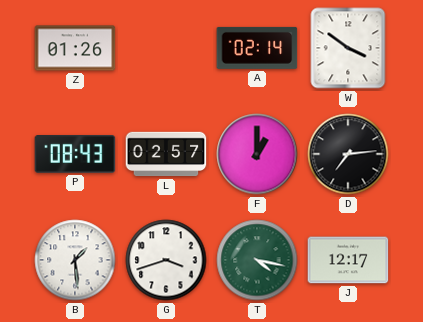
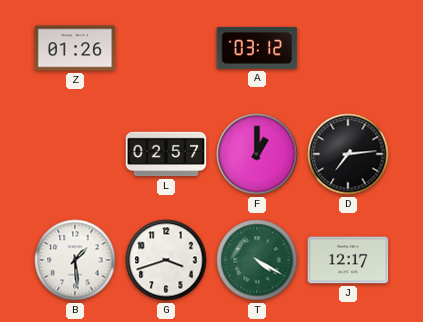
A: 02:14 -> 03:12 (257, 48)
W: 3:51 -> none (348, 48)
P: 08:43 -> none (75, 155)
T: 4:17 -> 4:20 (257, 260)
